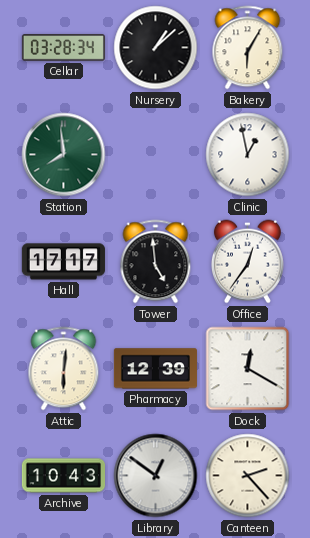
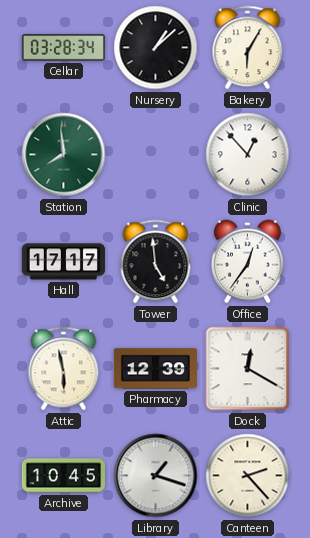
Clinic: 12:58 -> 12:53 (248, 155)
Attic: 6:01 -> 5:58 (64, 369)
Archive: 10:43 -> 10:45 (63, 476)
Library: 12:51 -> 1:18 (156, 476)
